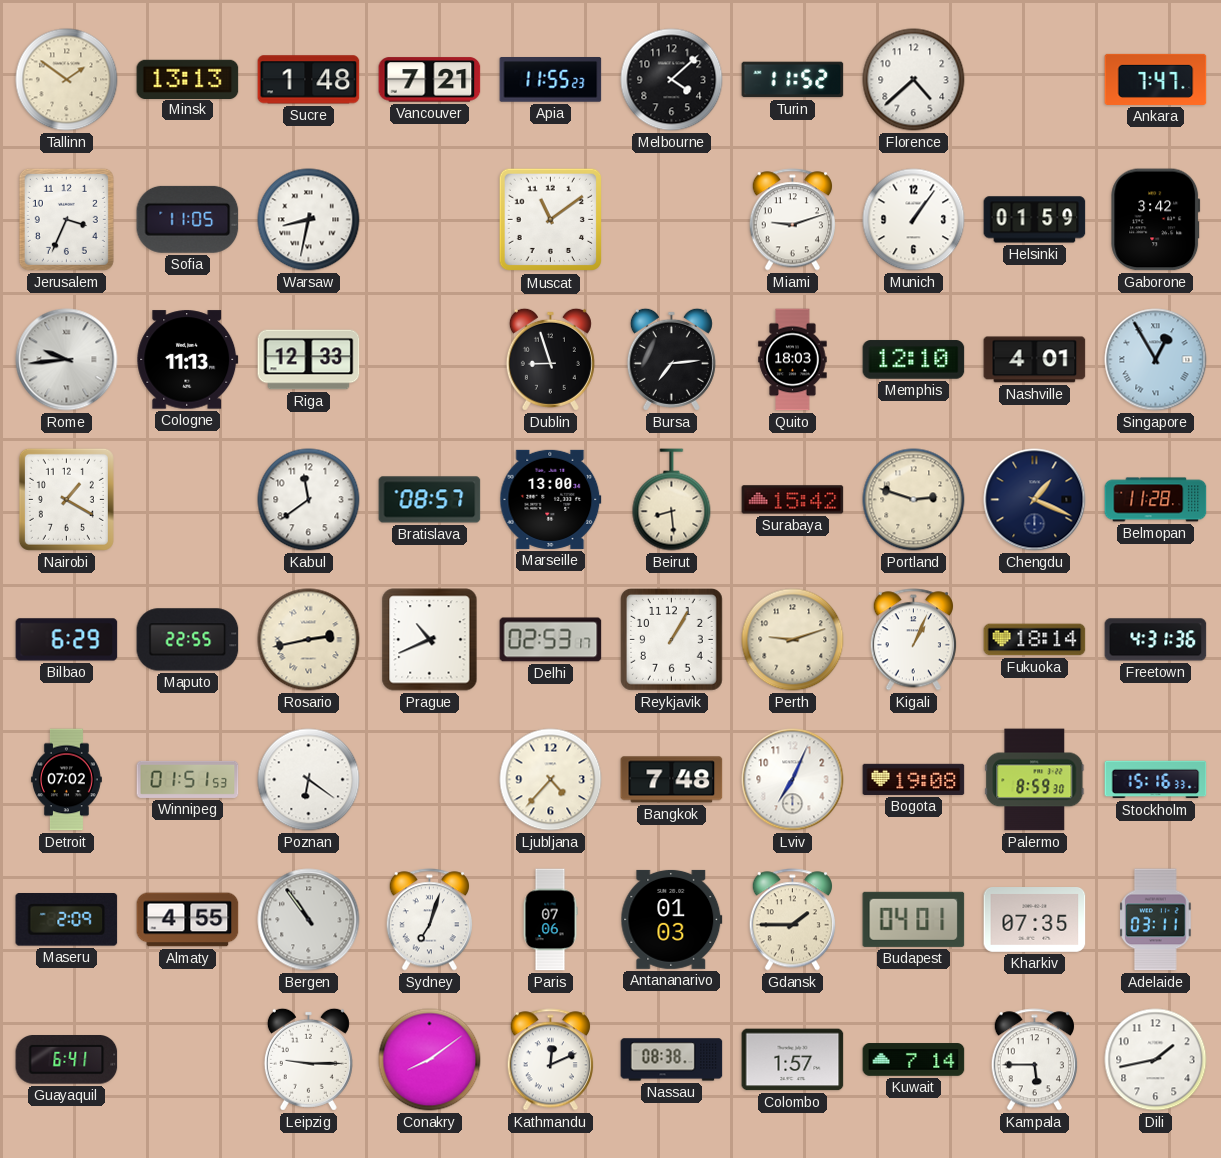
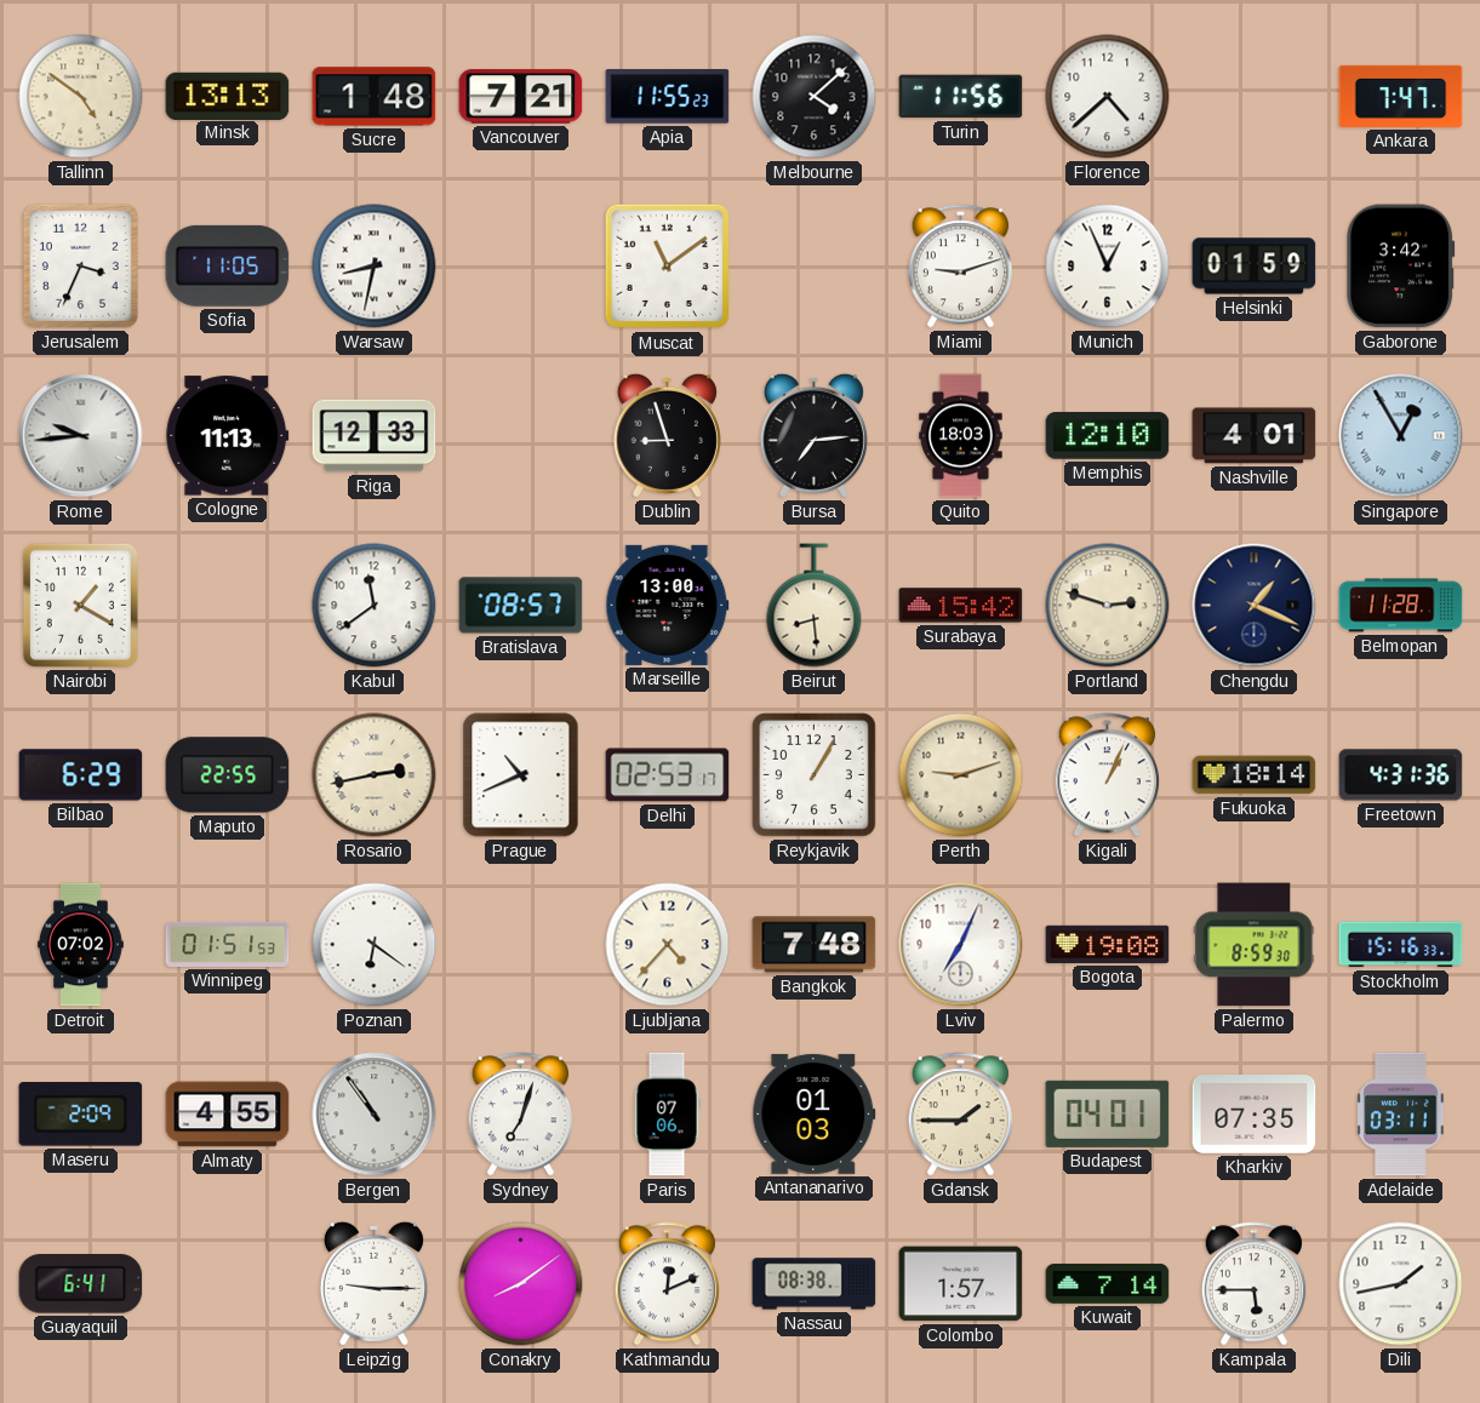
Tallinn: 1:51 -> 4:51 (81, 97)
Turin: 11:52 -> 11:56 (961, 97)
Munich: 1:06 -> 12:56 (1108, 267)
